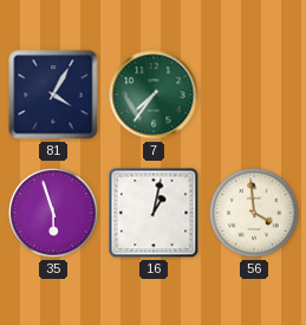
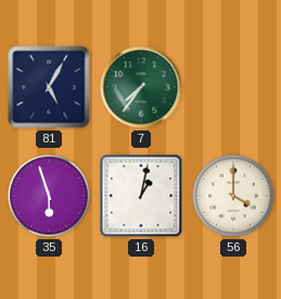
81: 4:05 -> 5:05 (49, 87)
56: 3:59 -> 4:00 (233, 196)
